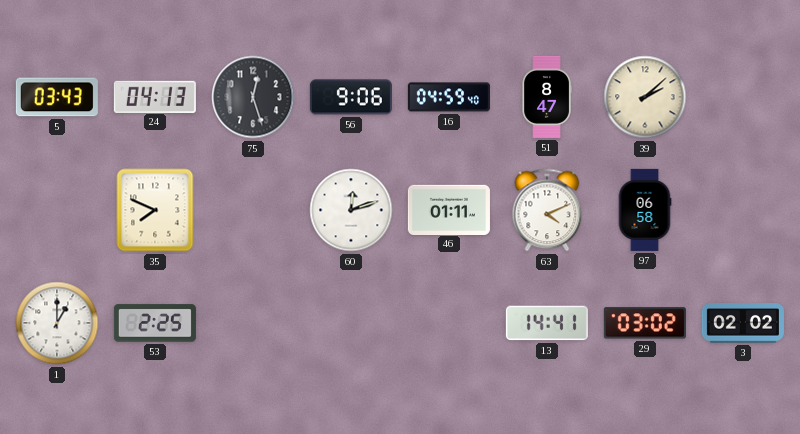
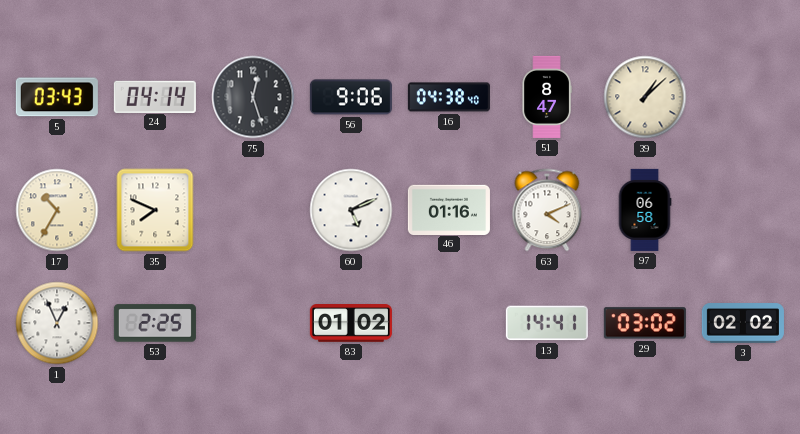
24: 04:13 -> 04:14 (155, 96)
16: 04:59 -> 04:38 (449, 97)
39: 2:08 -> 1:08 (645, 97)
17: none -> 10:35 (57, 210)
60: 12:12 -> 5:11 (351, 210)
46: 01:11 -> 01:16 (449, 209)
1: 1:00 -> 12:56 (57, 323)
83: none -> 01:02 (351, 323)
